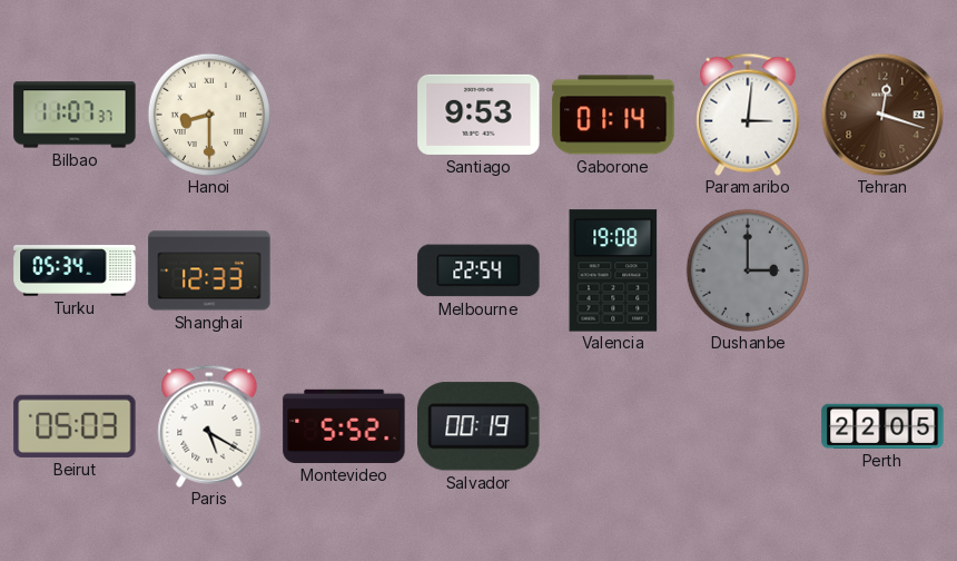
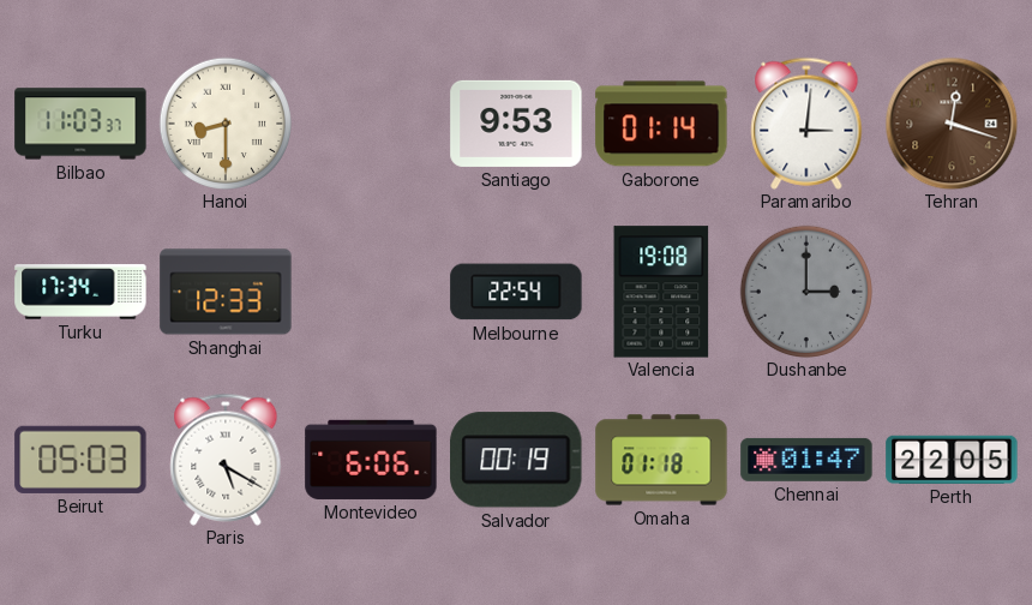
Bilbao: 11:07 -> 11:03 (80, 124)
Turku: 05:34 -> 17:34 (80, 292)
Montevideo: 5:52 -> 6:06 (371, 460)
Omaha: none -> 01:18 (661, 460)
Chennai: none -> 01:47 (806, 460)
